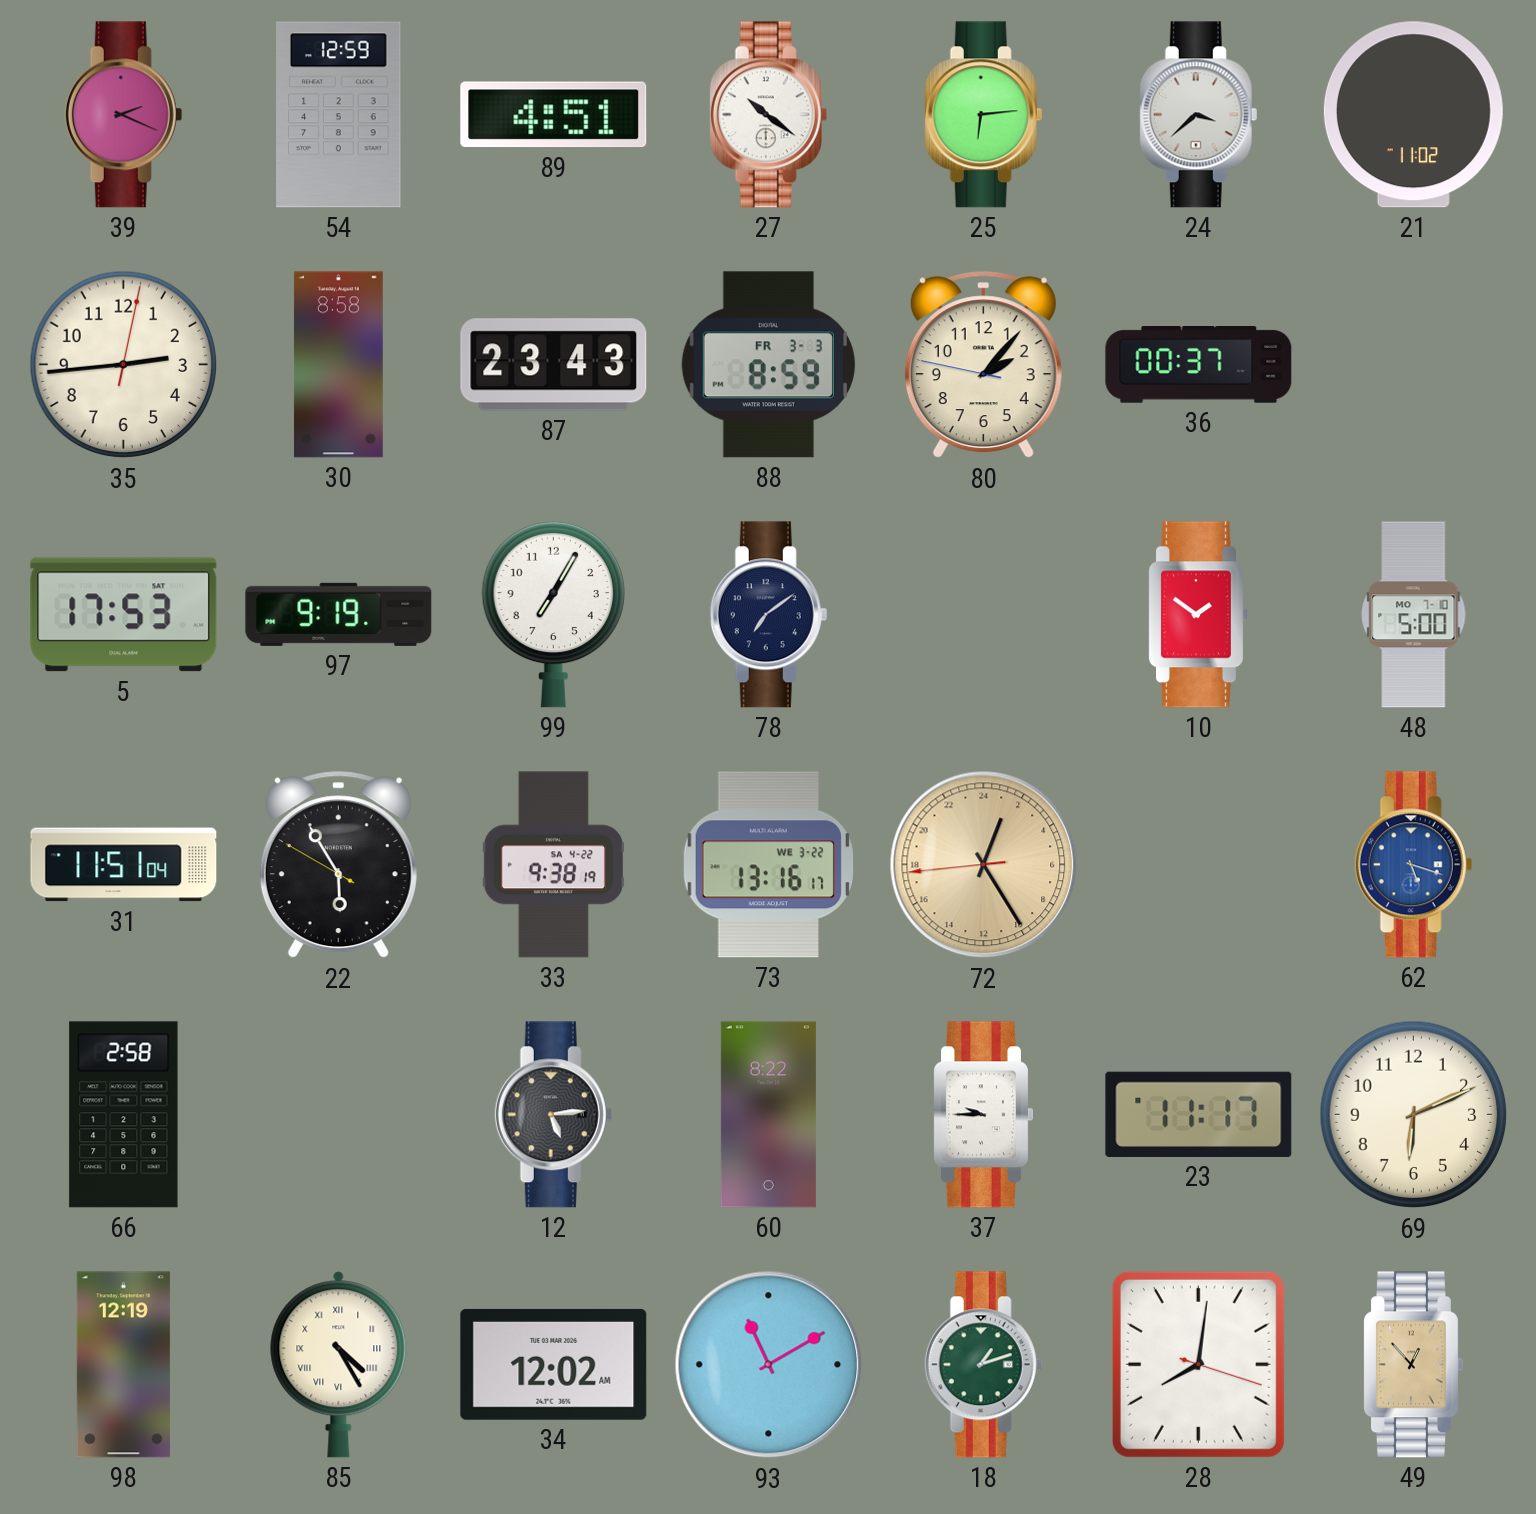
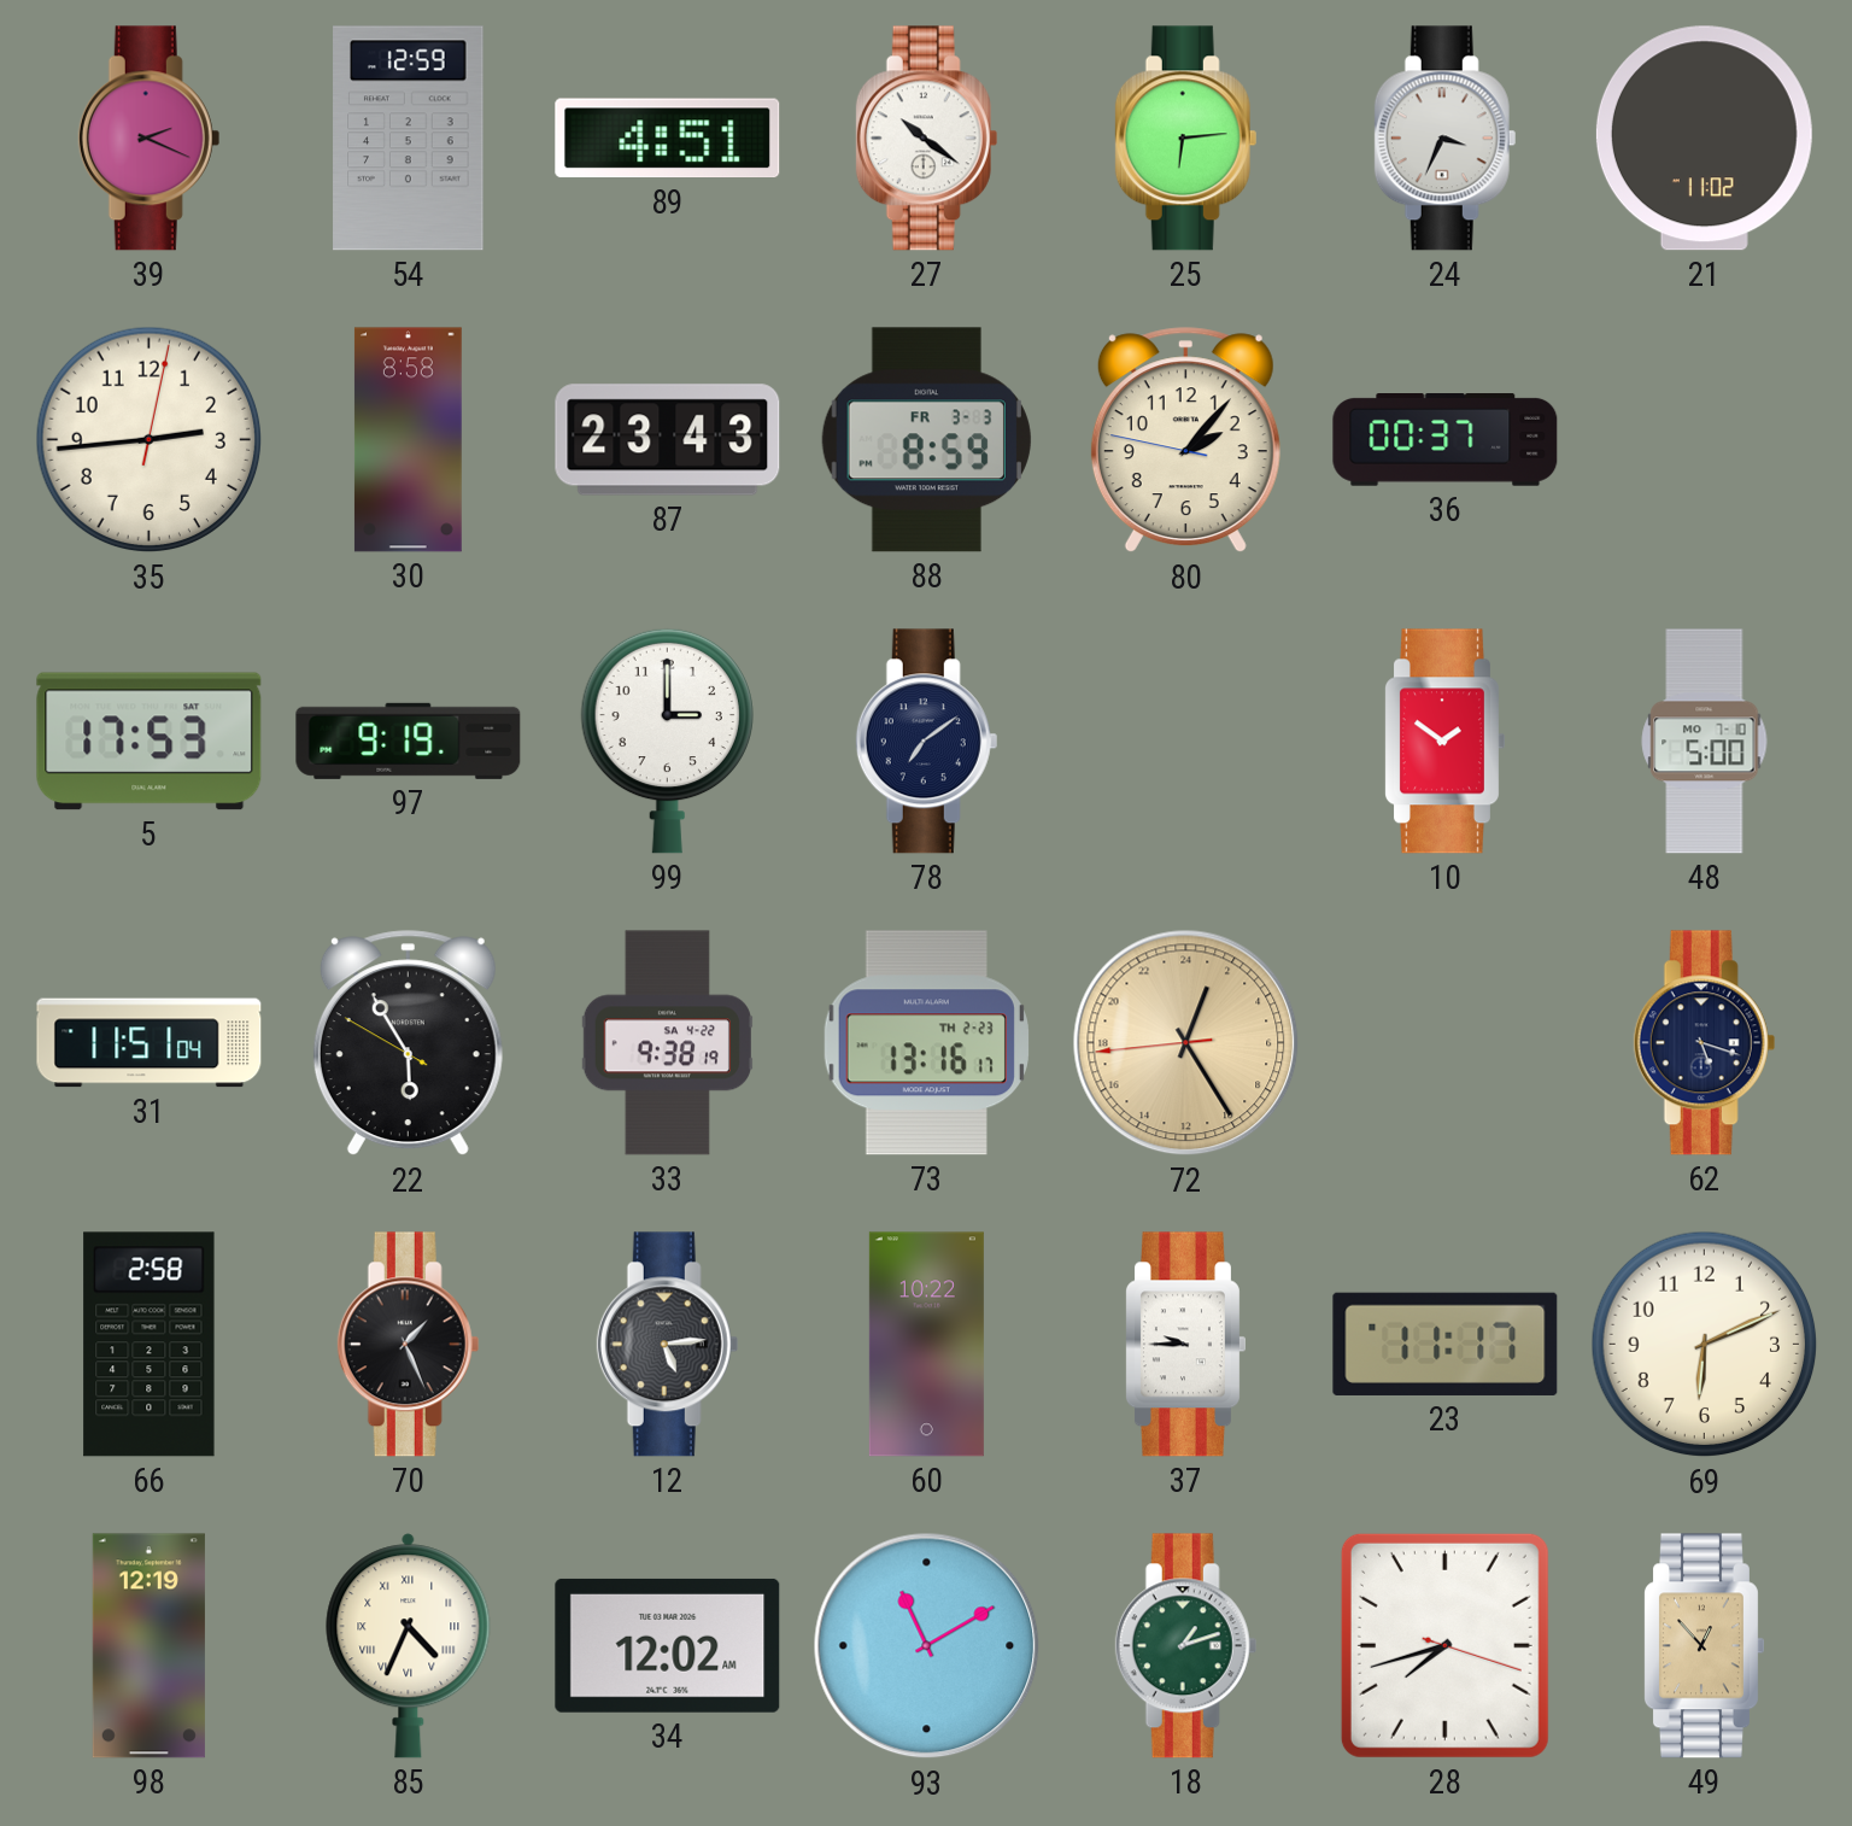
24: 3:38 -> 3:34 (1446, 139)
99: 7:05 -> 3:00 (667, 741)
73 date: WE 3-22 -> TH 2-23 (926, 1043)
62 dial: blue -> navy (1705, 1043)
70: none -> 1:26 (409, 1345)
60: 8:22 -> 10:22 (926, 1345)
85: 4:25 -> 4:34 (409, 1646)
28: 8:01 -> 7:42 (1444, 1645)
